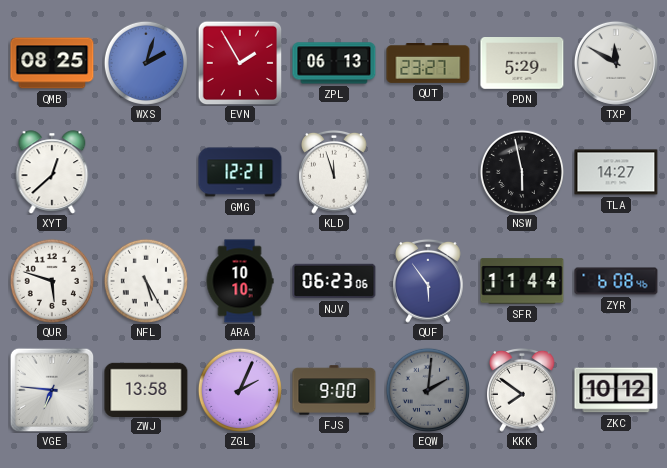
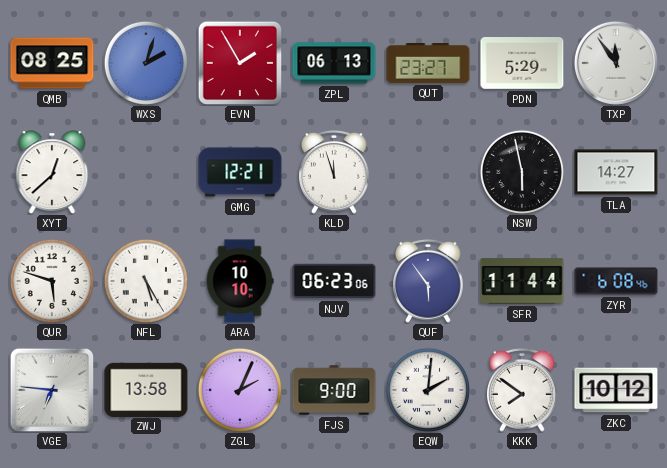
TXP: 11:50 -> 11:54 (616, 63)
EQW dial: grey -> white (428, 390)
